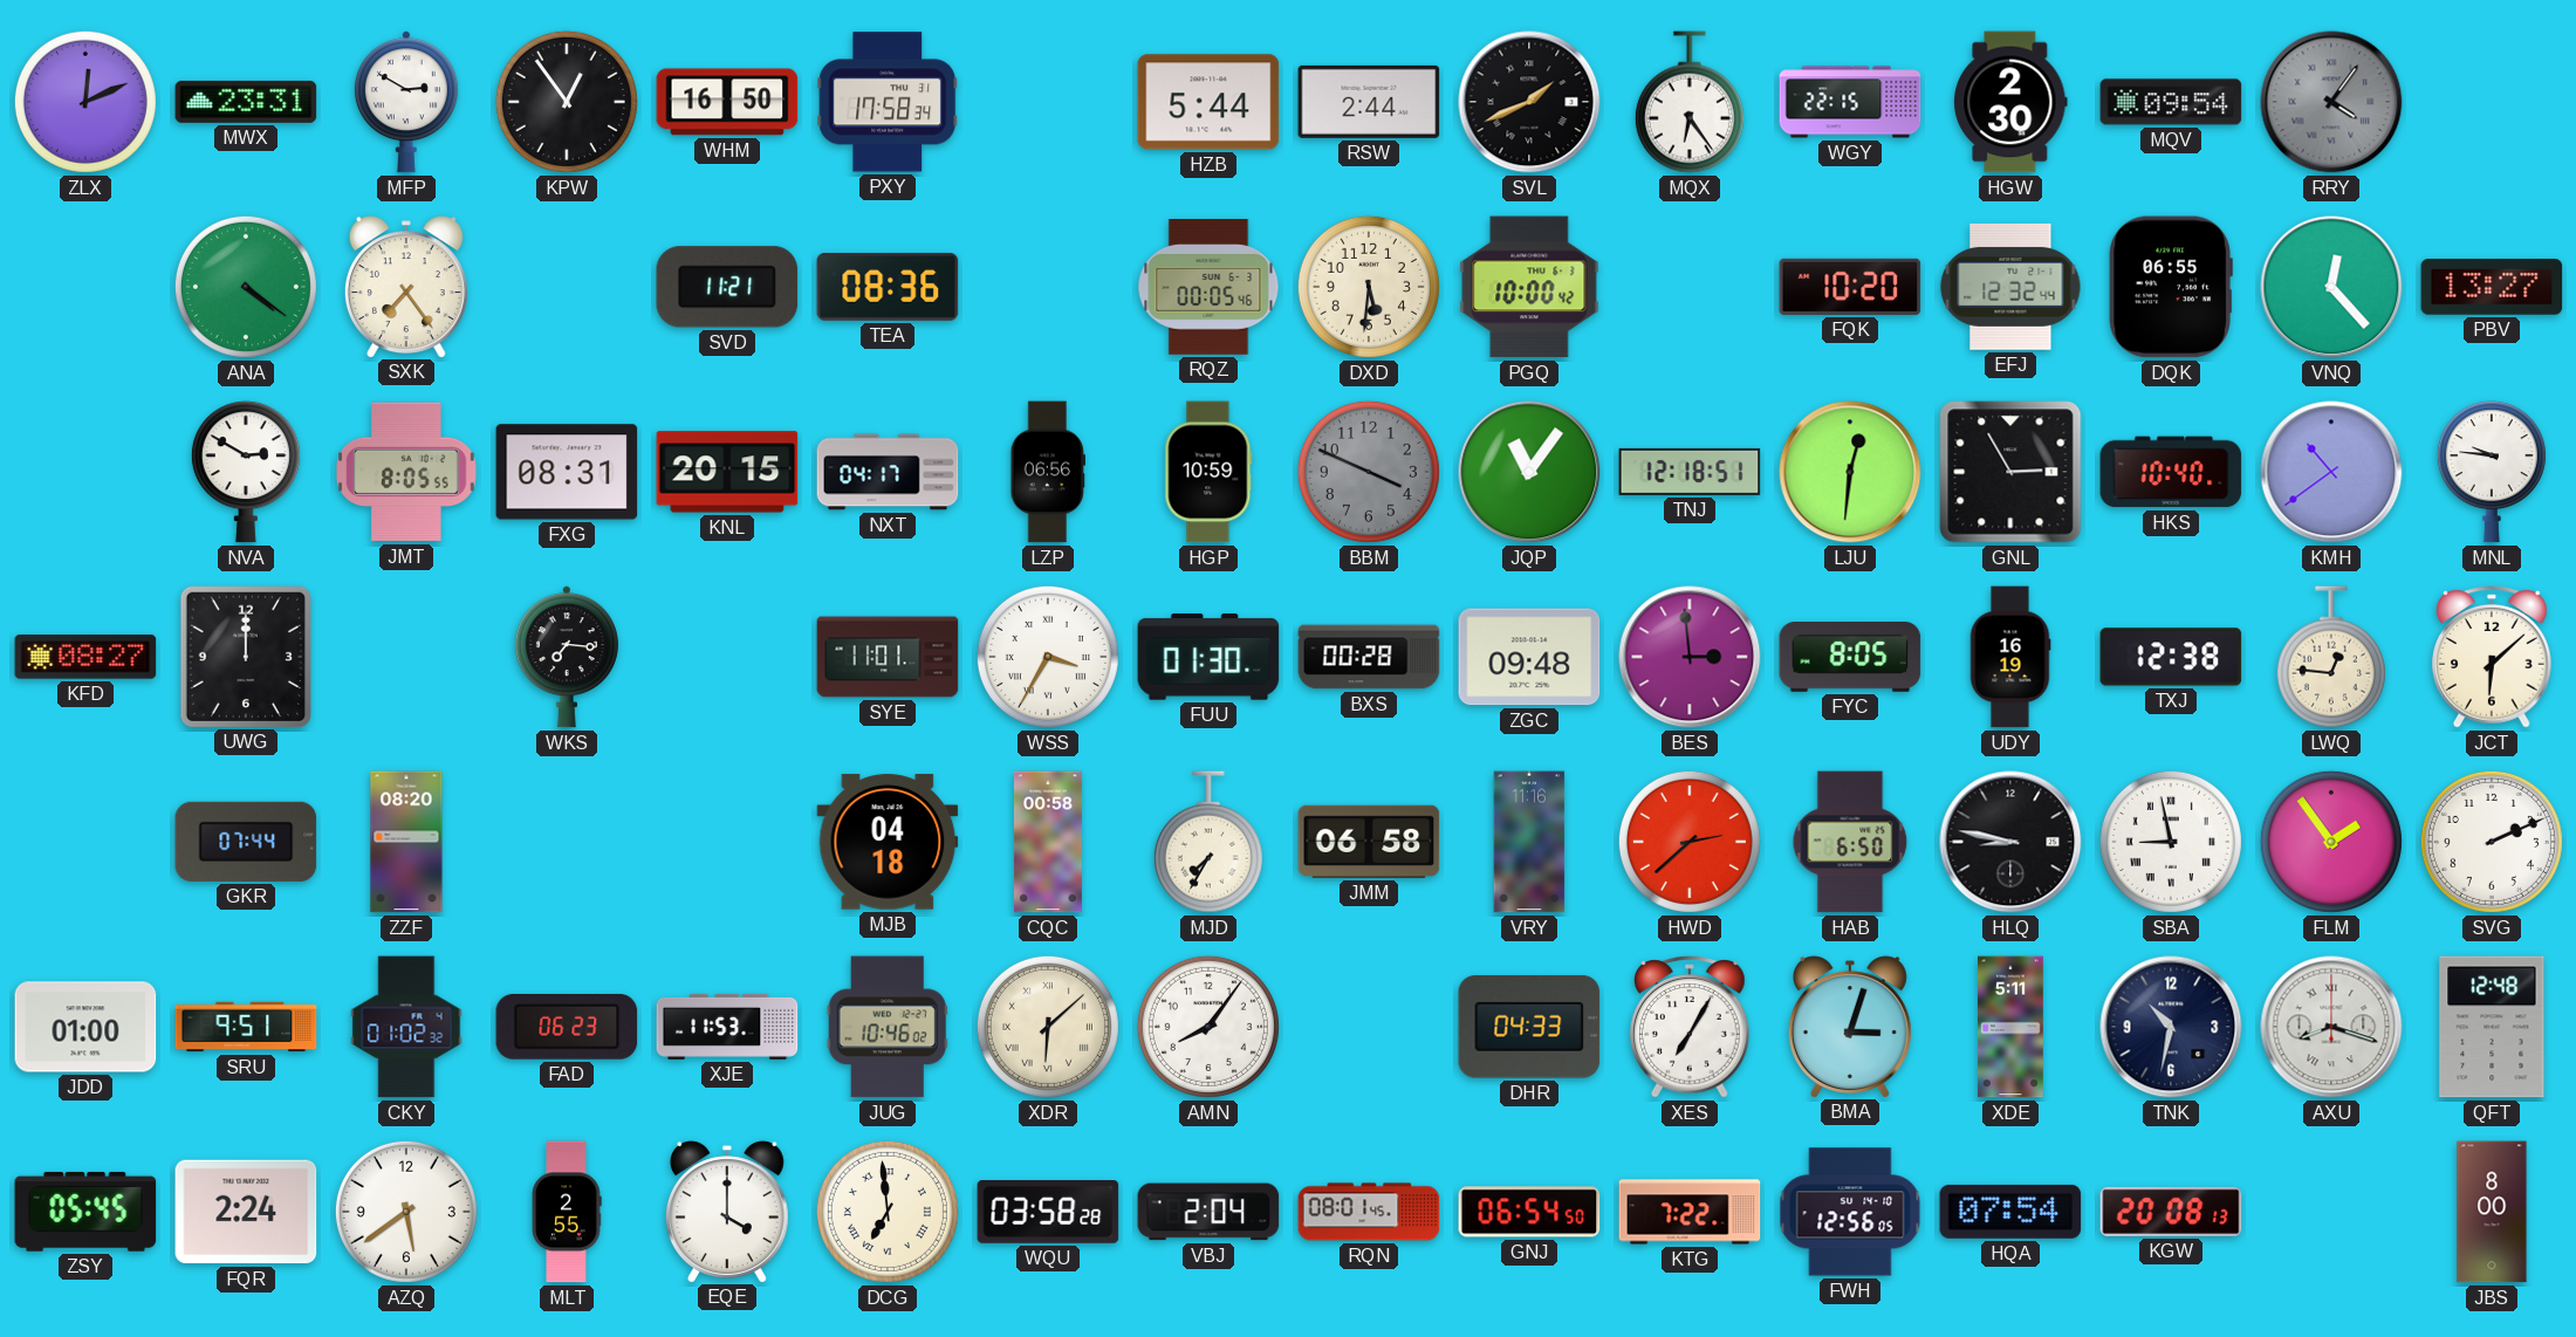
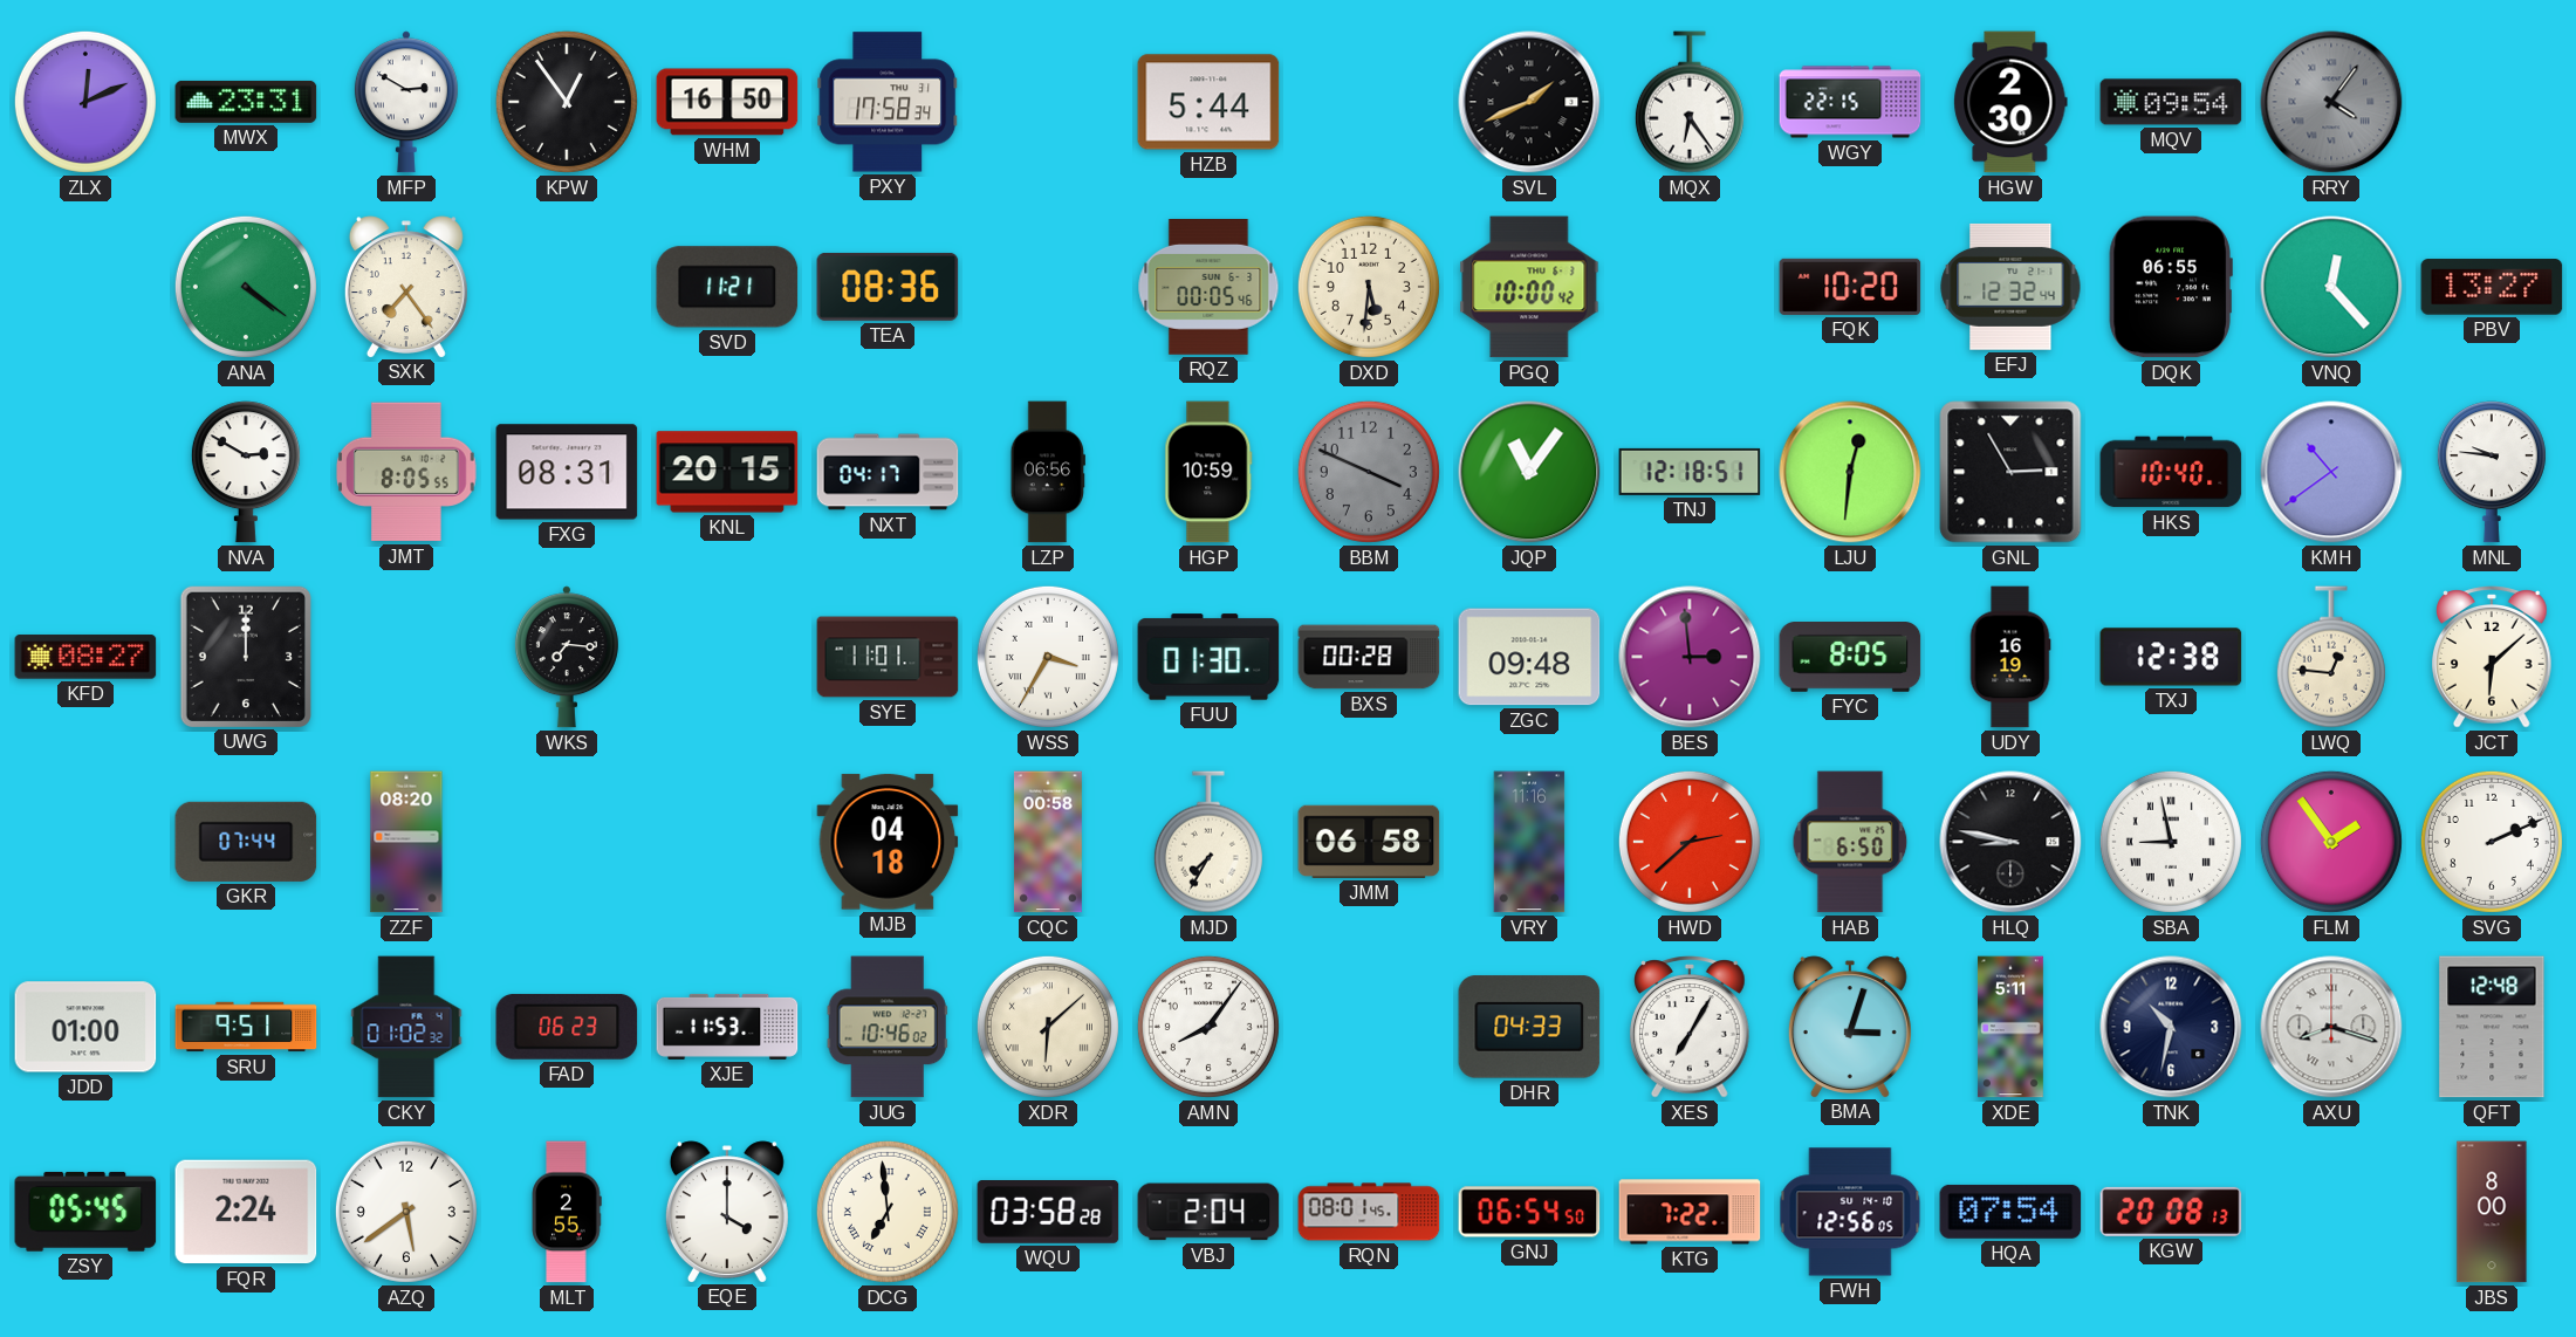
RSW: 2:44 -> none (1369, 102)
